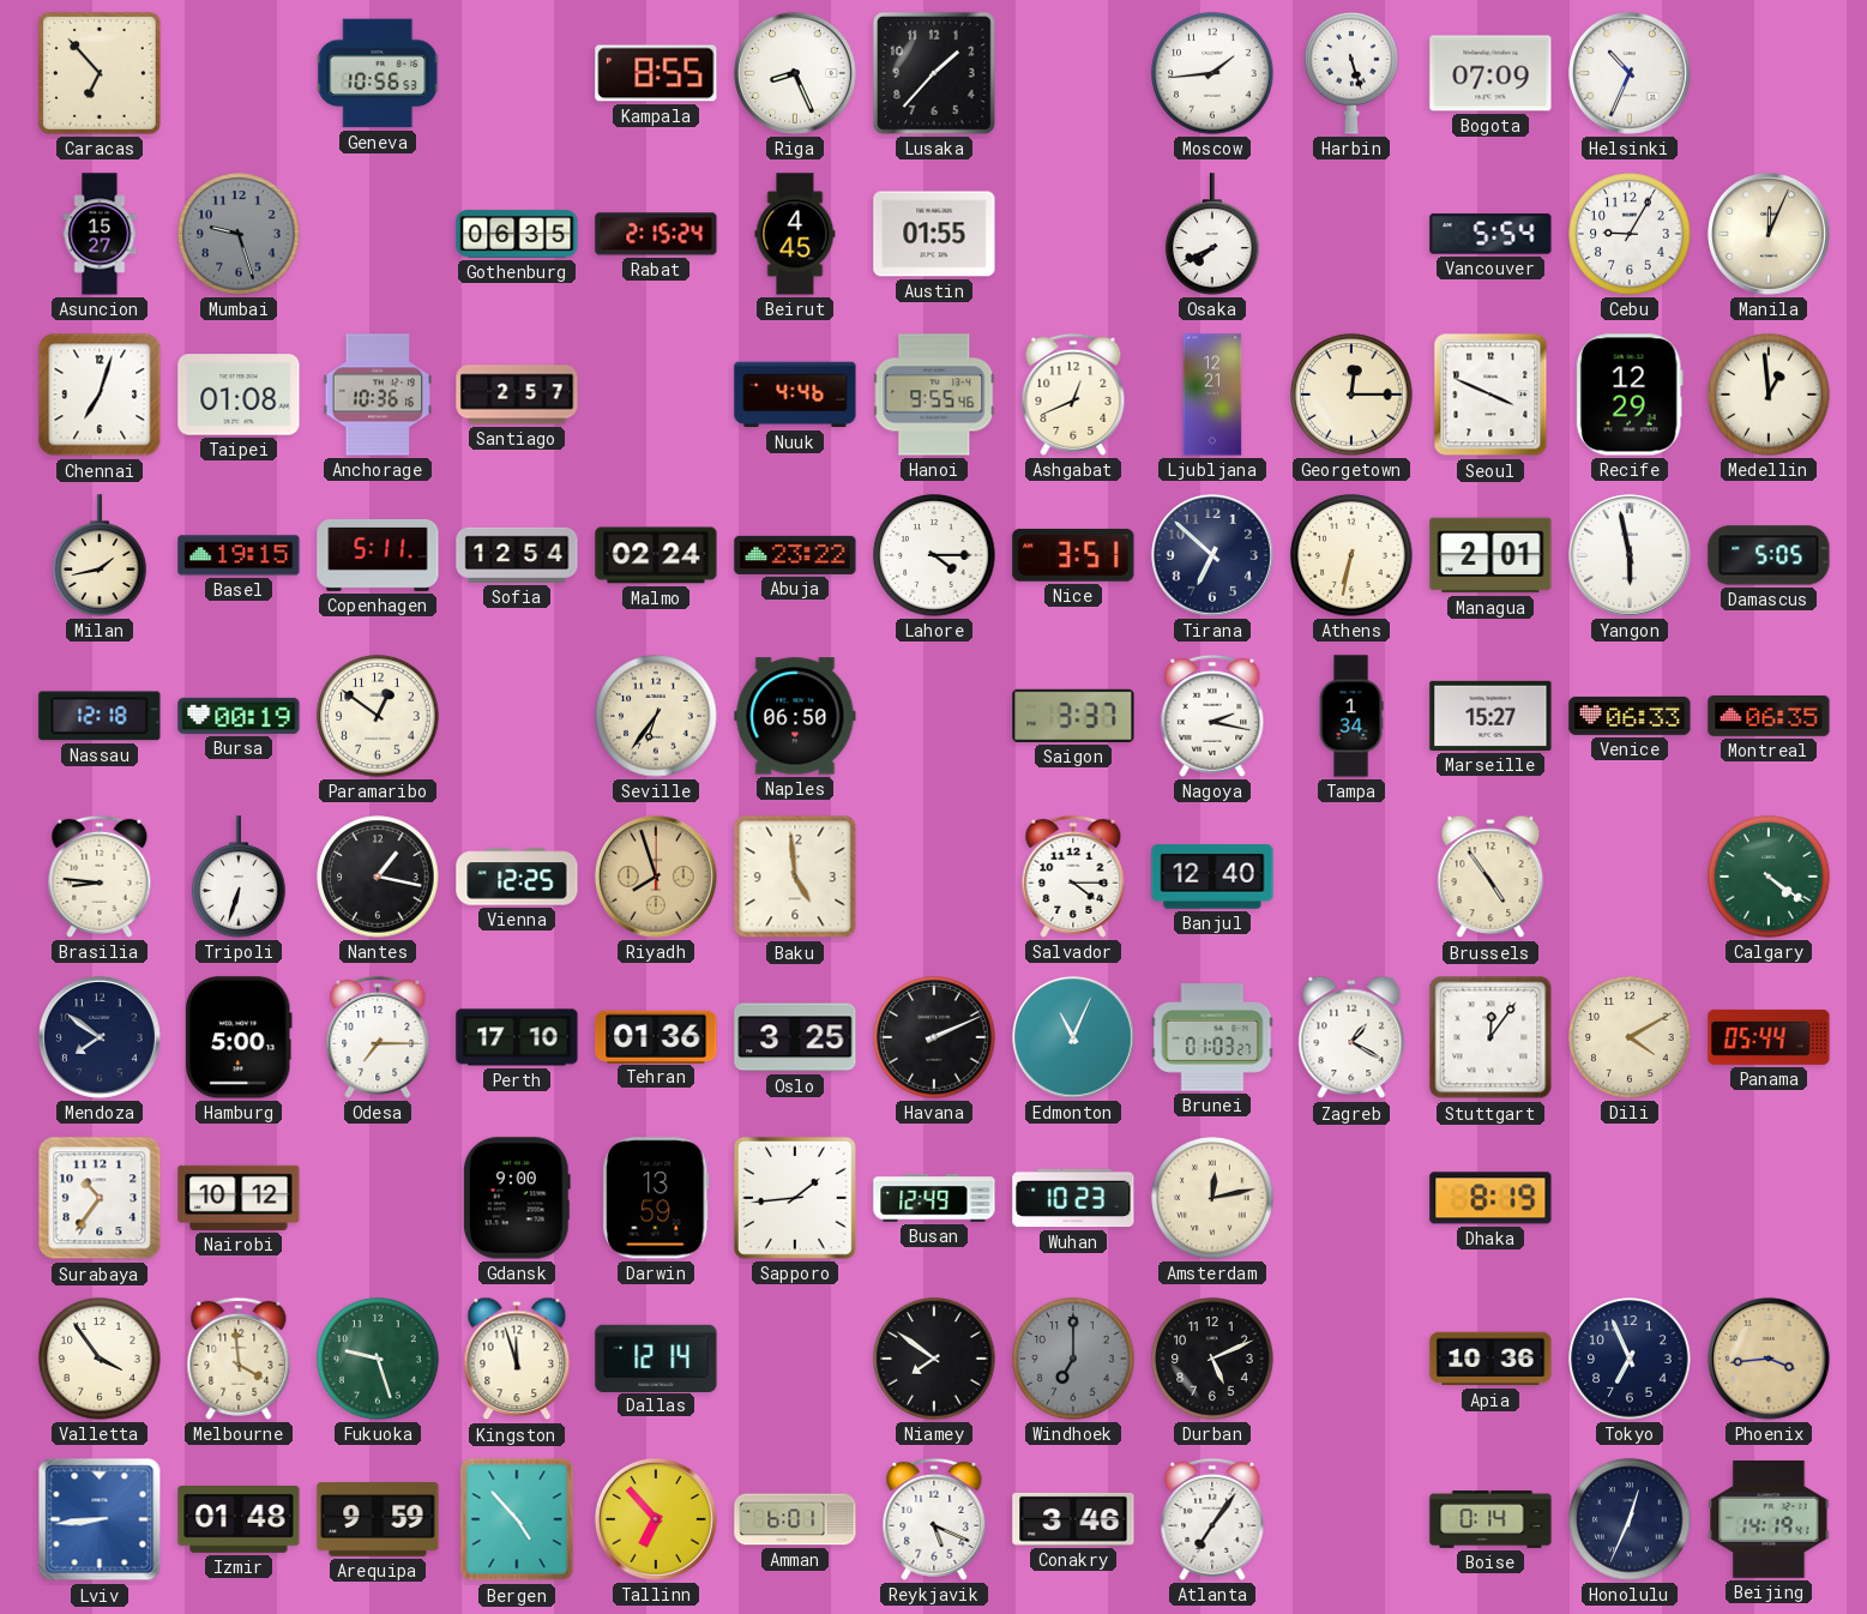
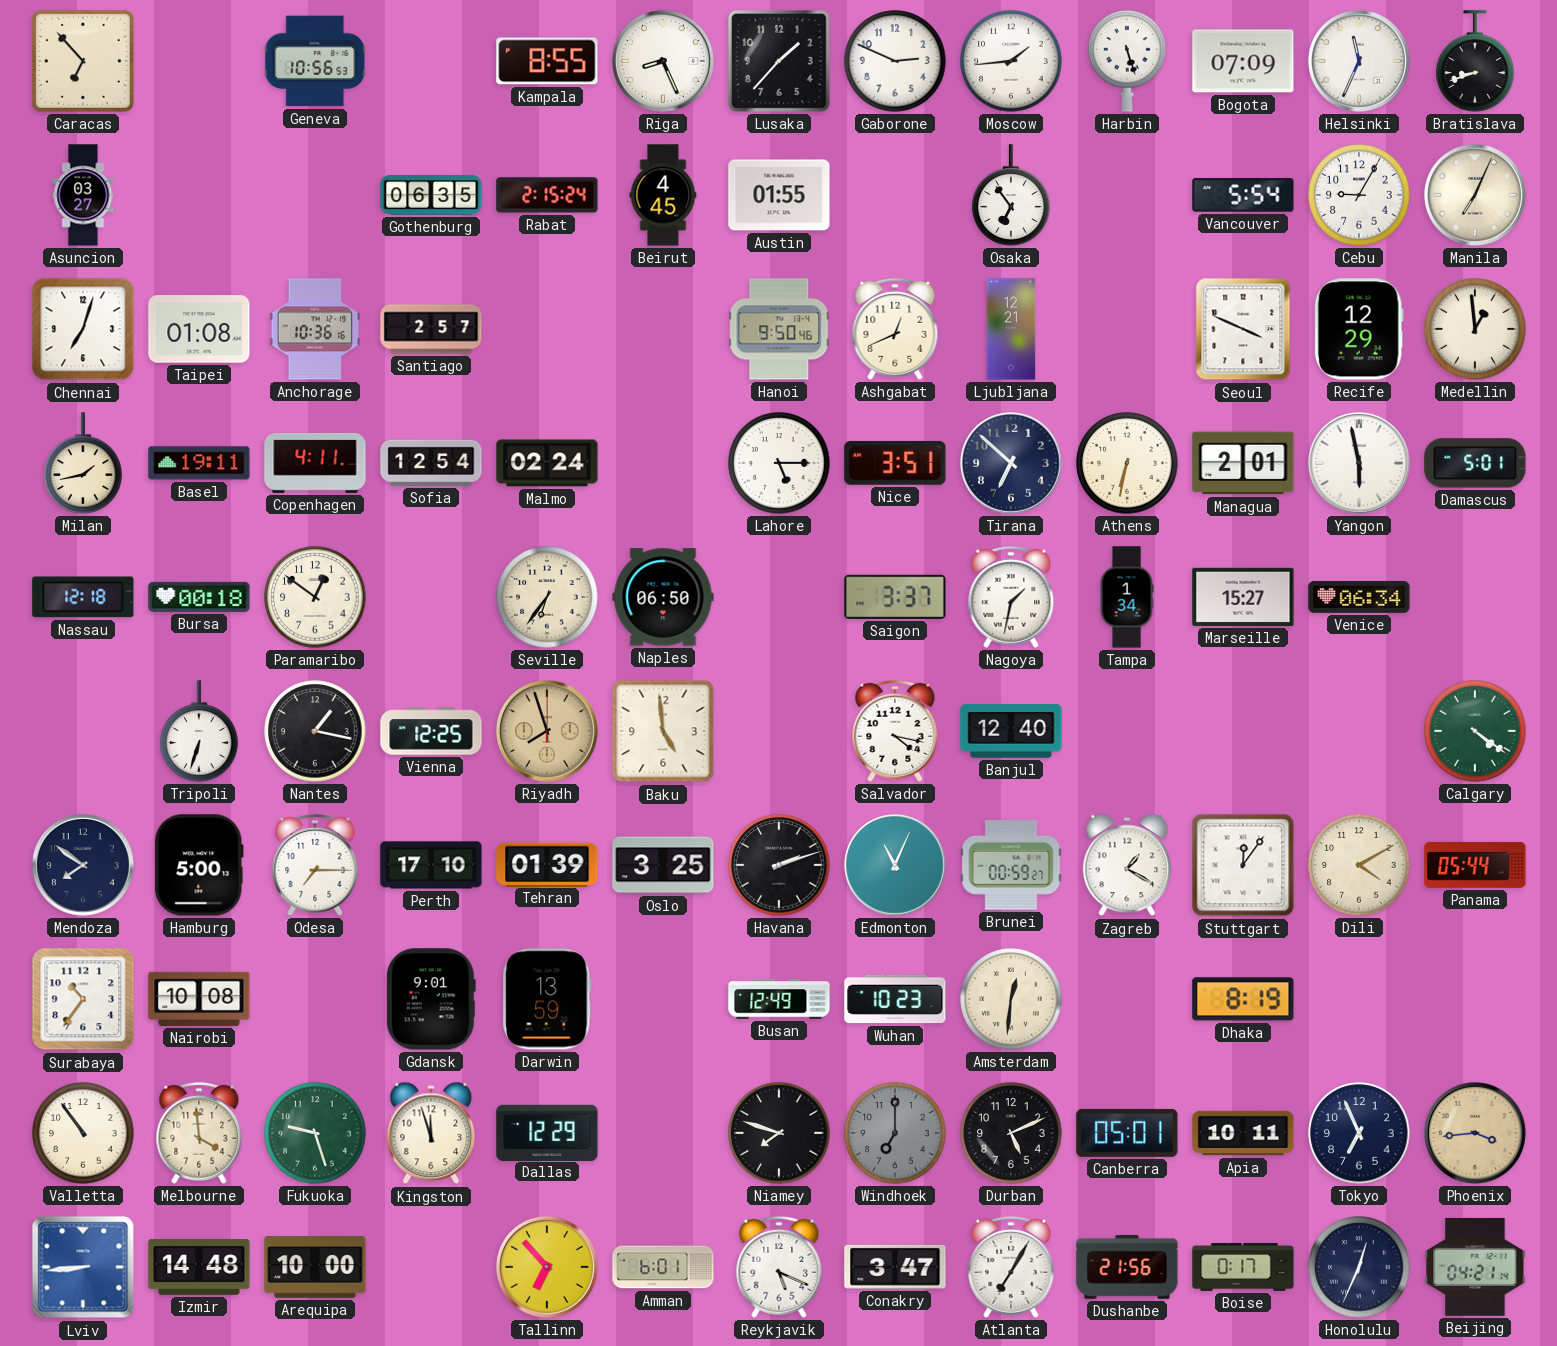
Gaborone: none -> 2:49 (895, 61)
Helsinki: 10:34 -> 11:34 (1359, 61)
Bratislava: none -> 8:42 (1475, 61)
Asuncion: 15:27 -> 03:27 (83, 195)
Mumbai: 9:27 -> none (239, 234)
Osaka: 7:41 -> 6:54 (1011, 195)
Manila: 12:04 -> 7:04 (1475, 195)
Nuuk: 4:46 -> none (795, 395)
Hanoi: 9:55 -> 9:50 (779, 329)
Georgetown: 12:15 -> none (1351, 395)
Basel: 19:15 -> 19:11 (199, 463)
Copenhagen: 5:11 -> 4:11 (315, 463)
Abuja: 23:22 -> none (795, 555)
Lahore: 4:15 -> 5:15 (779, 463)
Damascus: 5:05 -> 5:01 (1475, 463)
Bursa: 00:19 -> 00:18 (199, 597)
Nagoya: 2:17 -> 1:32 (1011, 597)
Venice: 06:33 -> 06:34 (1359, 597)
Montreal: 06:35 -> none (1769, 716)
Brasilia: 8:46 -> none (100, 877)
Salvador: 4:15 -> 4:17 (895, 731)
Brussels: 4:54 -> none (1490, 877)
Tehran: 01:36 -> 01:39 (547, 864)
Havana: 2:11 -> 2:12 (779, 865)
Brunei: 01:03 -> 00:59 (1011, 866)
Nairobi: 10:12 -> 10:08 (199, 999)
Gdansk: 9:00 -> 9:01 (431, 999)
Sapporo: 1:44 -> none (795, 1198)
Amsterdam: 12:13 -> 12:31 (1011, 999)
Valletta: 3:54 -> 10:54 (83, 1133)
Dallas: 12:14 -> 12:29 (547, 1132)
Niamey: 7:51 -> 7:48 (779, 1133)
Canberra: none -> 05:01 (1127, 1133)
Apia: 10:36 -> 10:11 (1243, 1133)
Izmir: 01:48 -> 14:48 (199, 1267)
Arequipa: 9:59 -> 10:00 (315, 1267)
Bergen: 4:53 -> none (517, 1519)
Conakry: 3:46 -> 3:47 (895, 1267)
Atlanta: 7:06 -> 7:05 (1011, 1267)
Dushanbe: none -> 21:56 (1127, 1268)
Boise: 0:14 -> 0:17 (1243, 1267)
Beijing: 14:19 -> 04:21 (1475, 1267)
